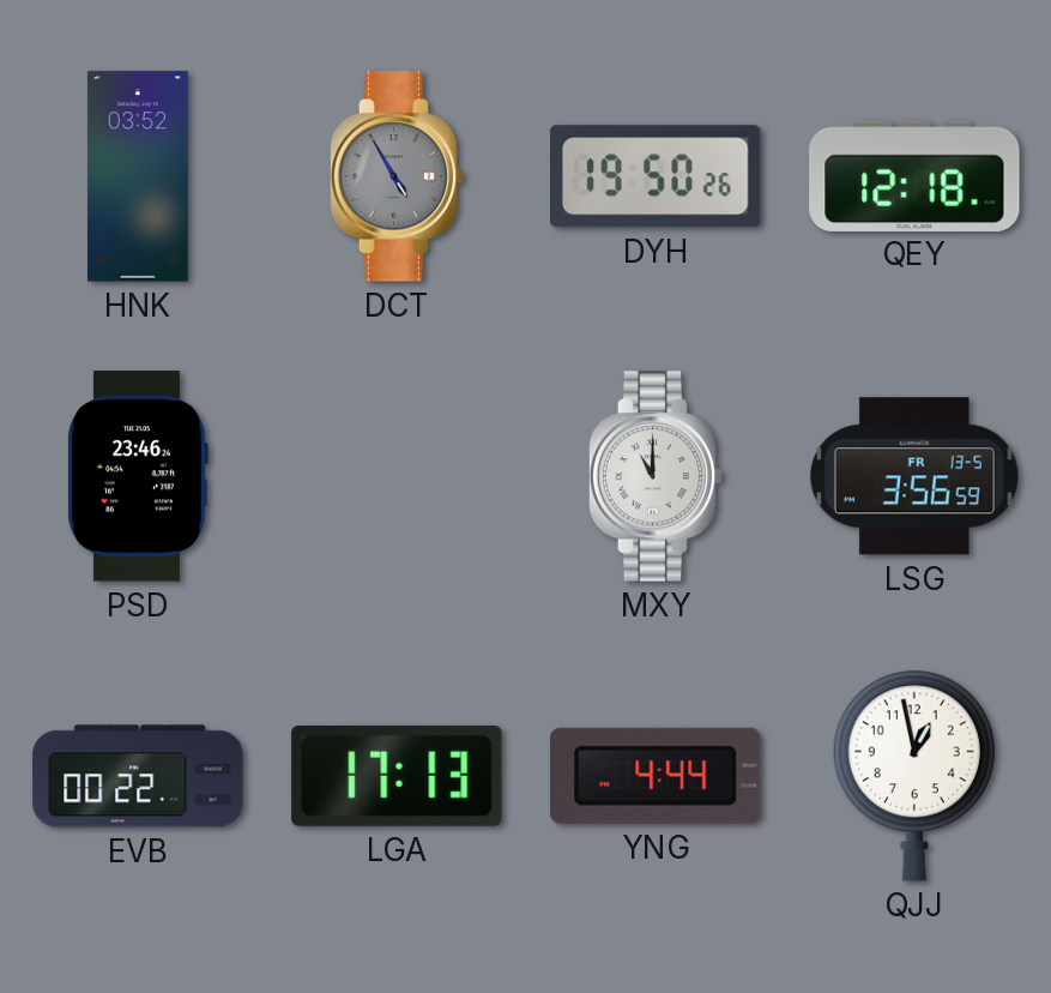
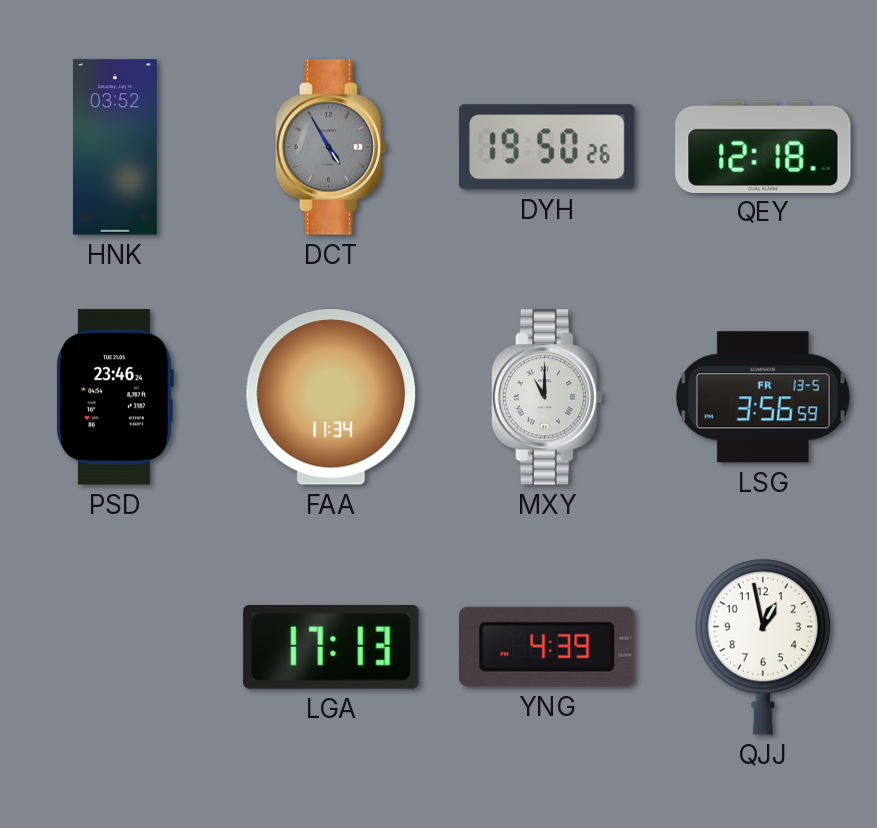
FAA: none -> 11:34 (331, 397)
EVB: 00:22 -> none (138, 776)
YNG: 4:44 -> 4:39 (548, 647)
